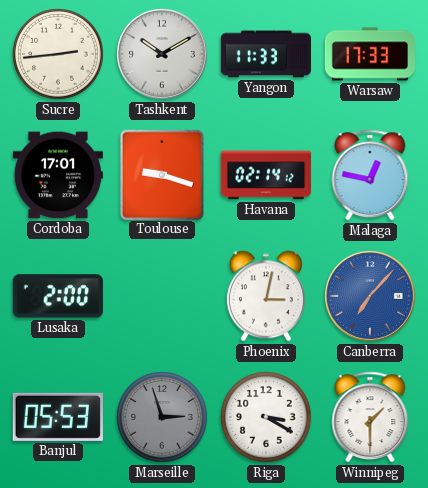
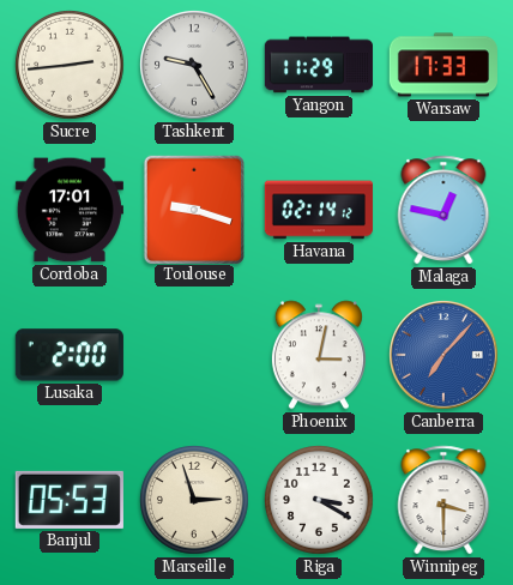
Tashkent: 10:10 -> 9:25 (195, 66)
Yangon: 11:33 -> 11:29 (318, 65)
Marseille dial: grey -> cream (194, 500)
Winnipeg: 1:30 -> 3:30 (443, 500)
